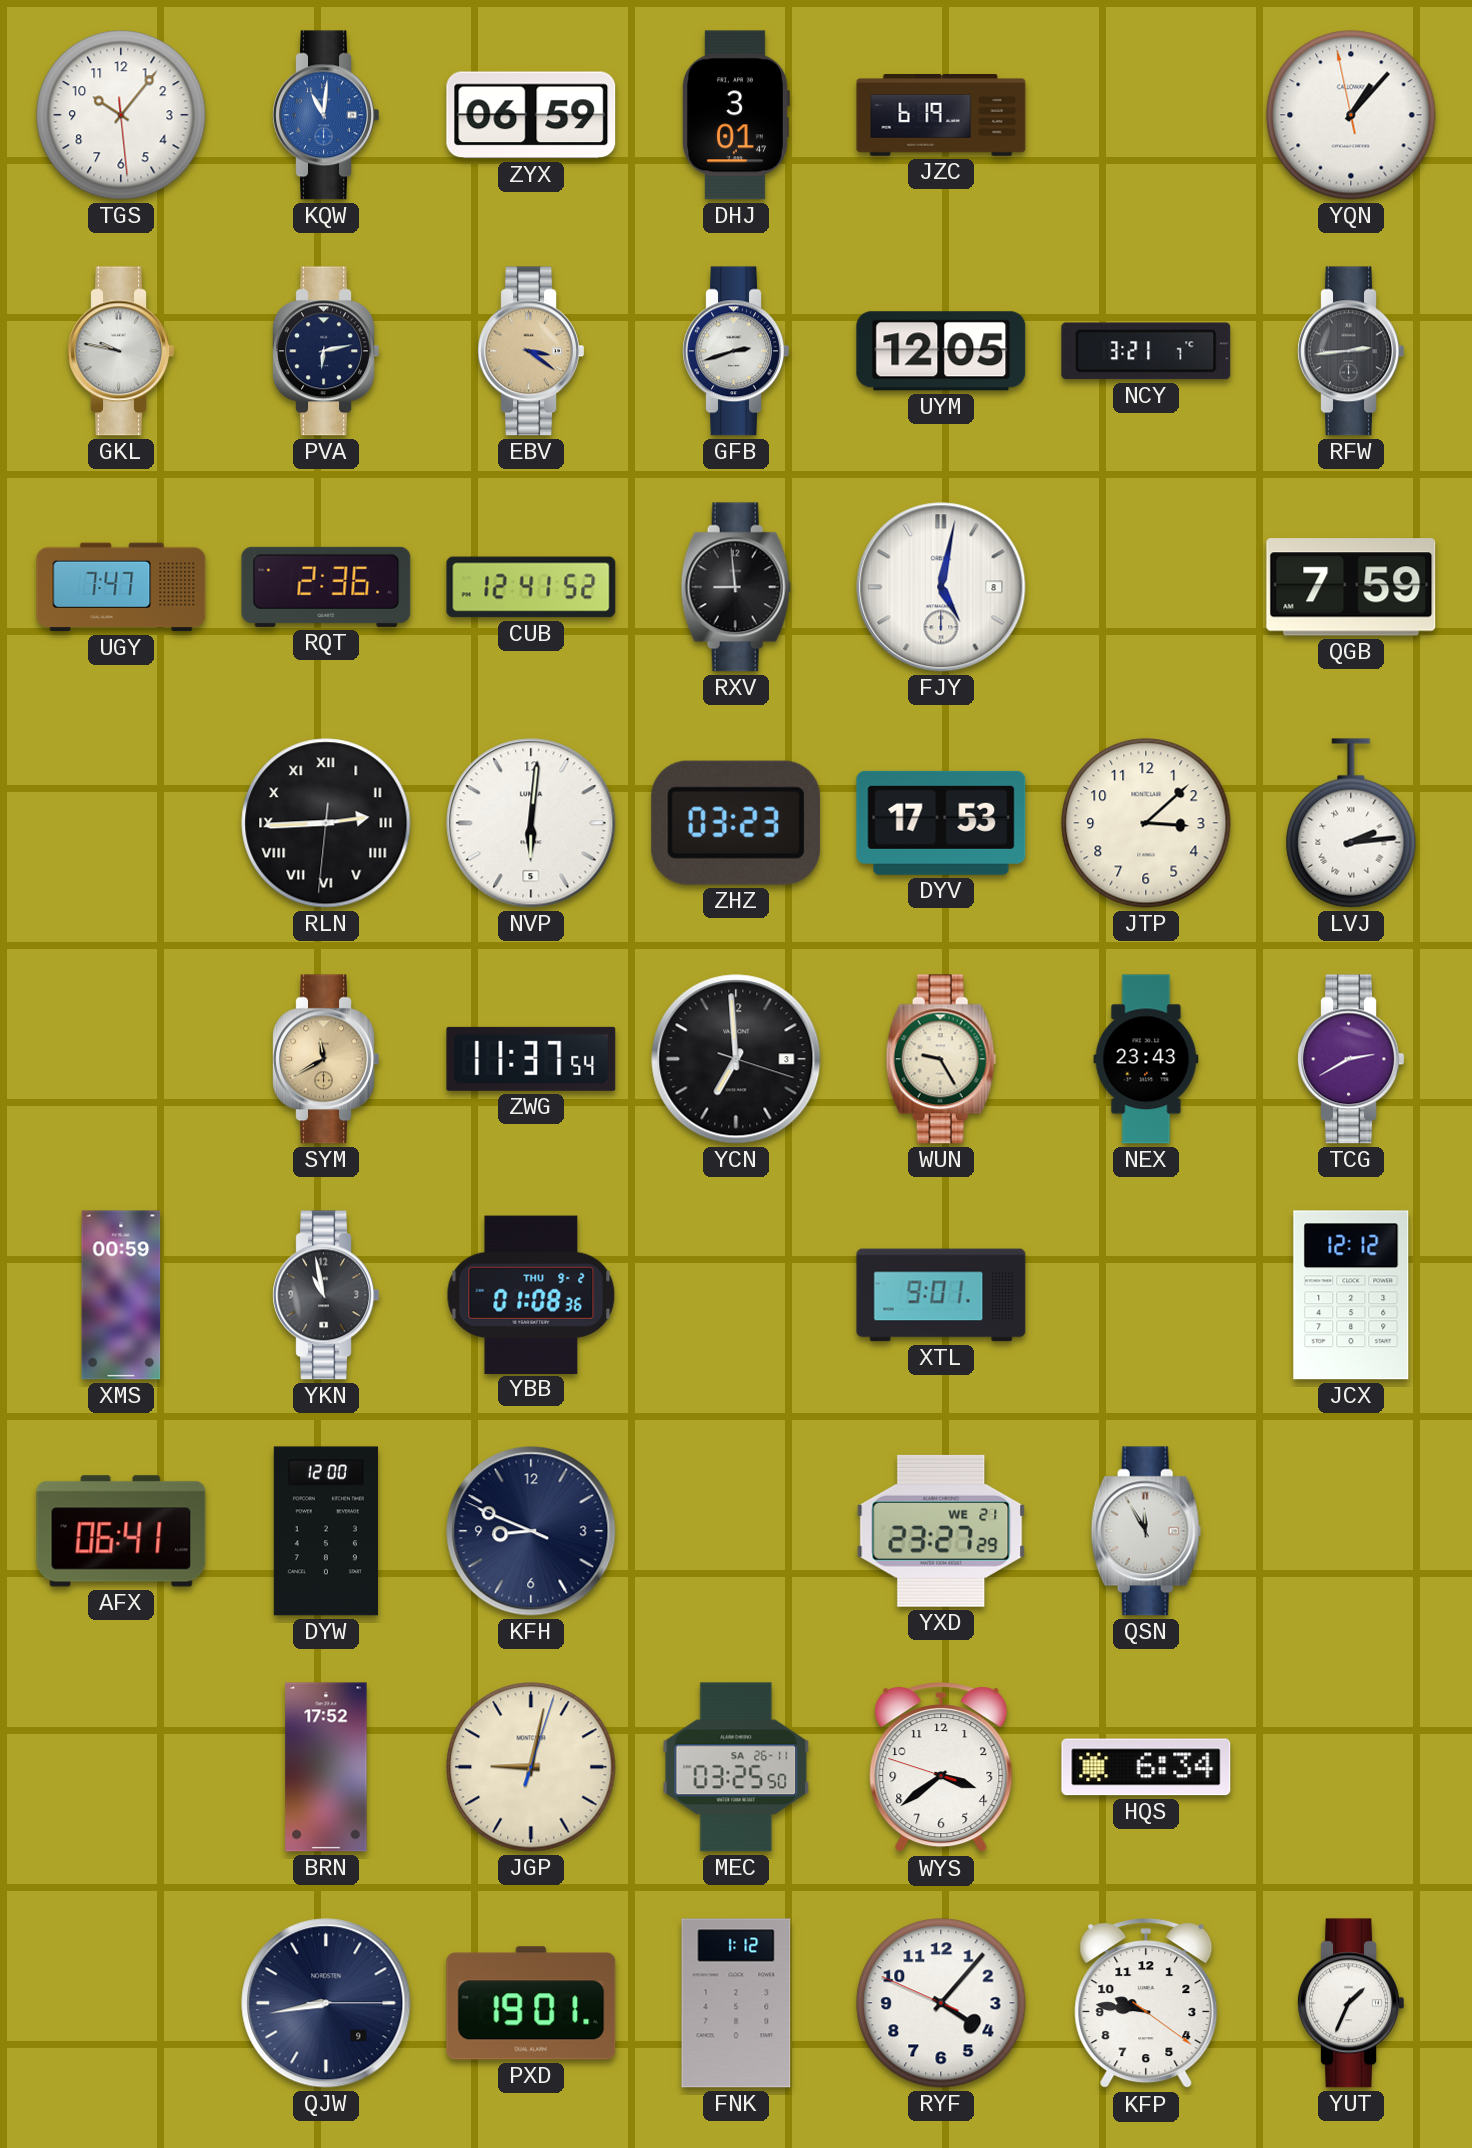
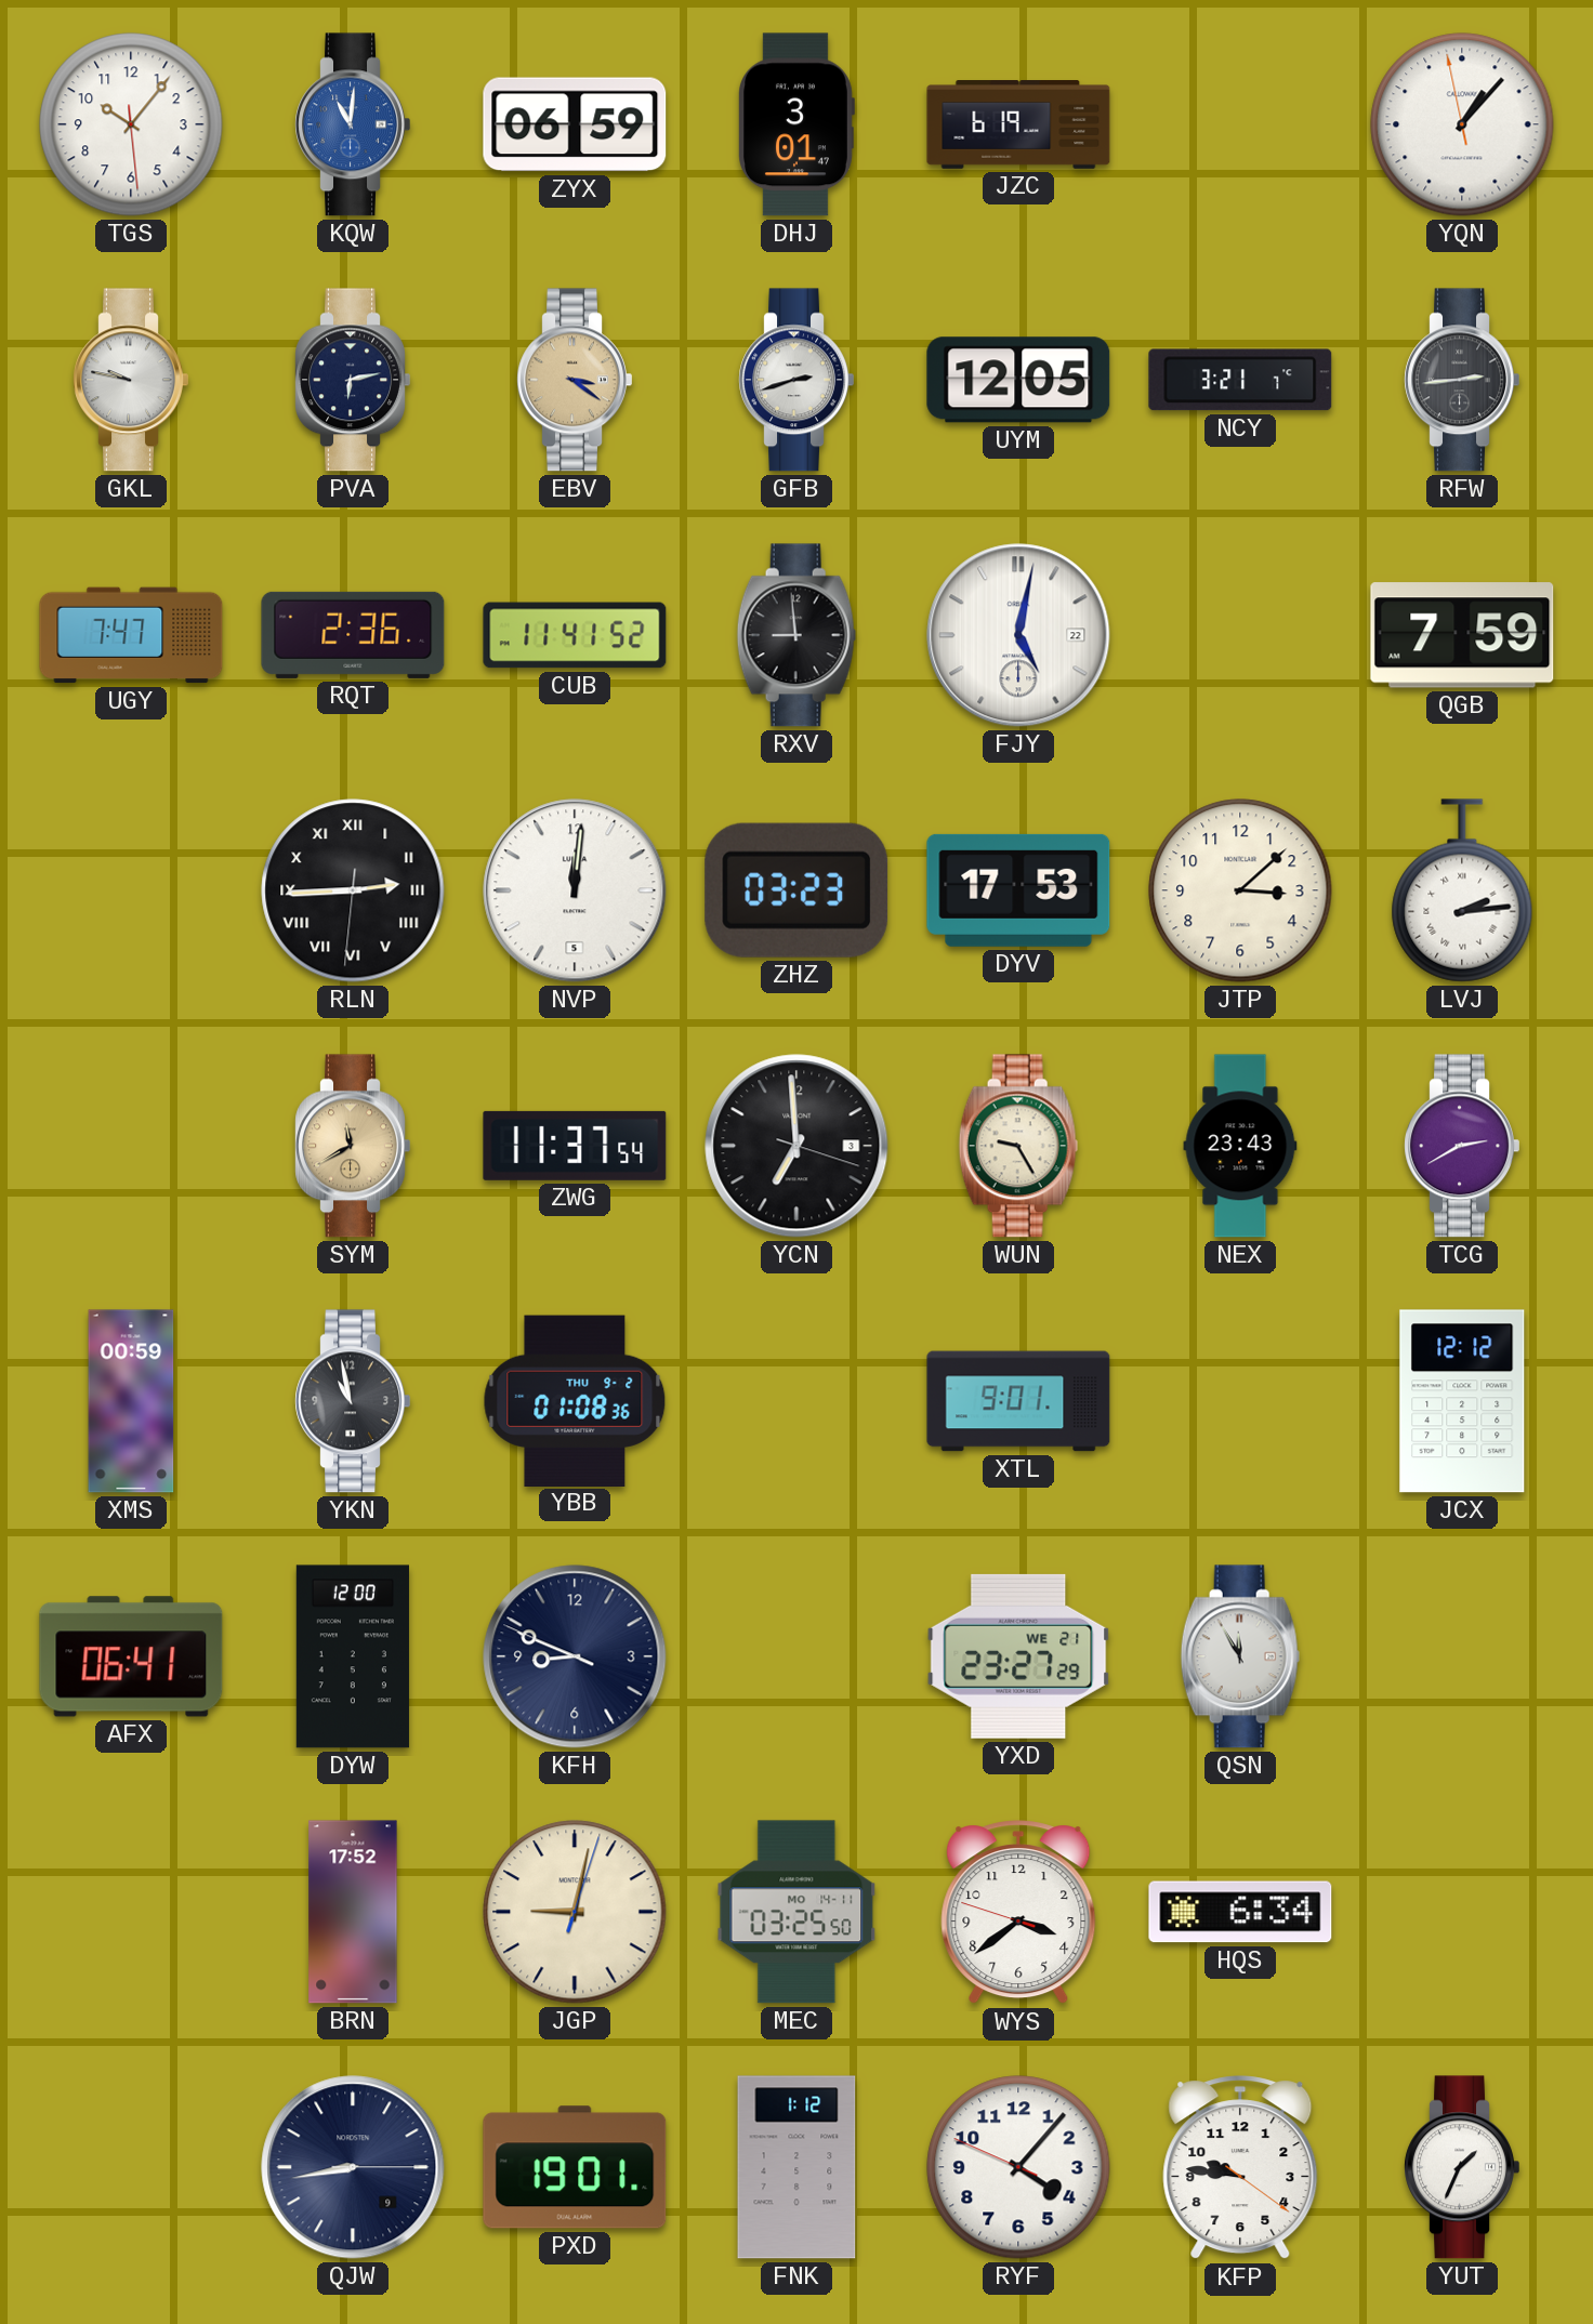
CUB: 12:41 -> 11:41 (575, 635)
FJY date: 8 -> 22 (1018, 635)
NVP: 6:01 -> 12:01 (575, 890)
MEC date: SA 26-11 -> MO 14-11 (796, 1912)
